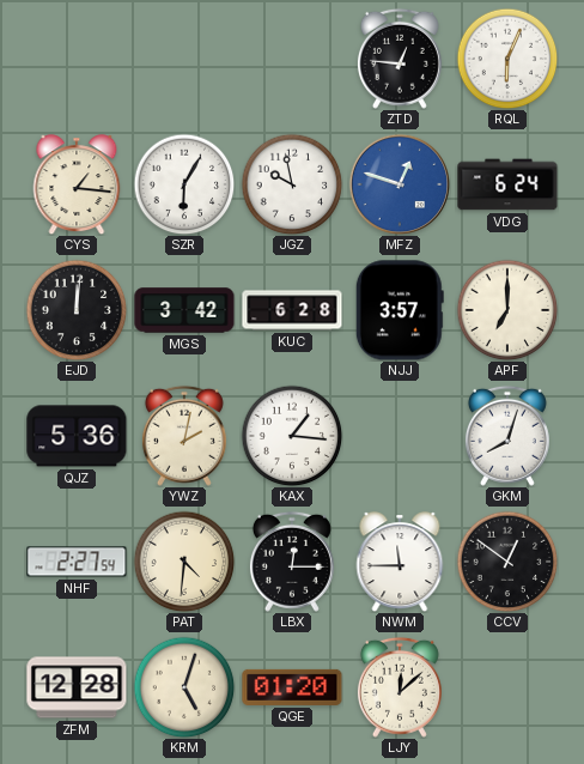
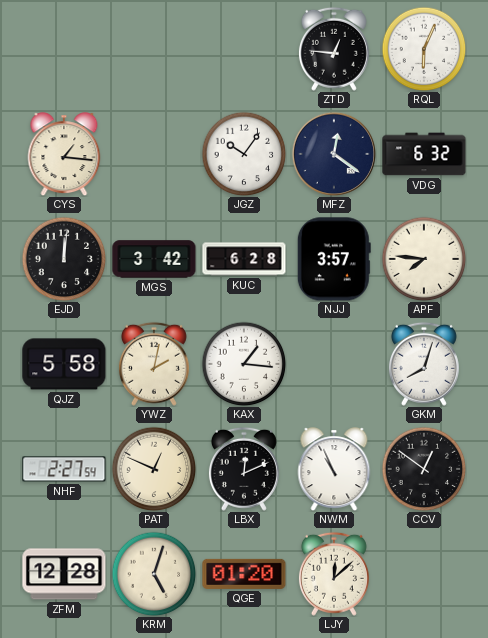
SZR: 6:05 -> none (184, 184)
JGZ: 9:58 -> 10:06 (244, 154)
MFZ: 12:48 -> 12:21 (333, 153)
MFZ dial: blue -> navy (333, 153)
VDG: 6:24 -> 6:32 (424, 154)
APF: 7:00 -> 7:46 (424, 259)
QJZ: 5:36 -> 5:58 (64, 364)
PAT: 4:31 -> 12:49 (154, 469)
LBX: 12:15 -> 12:11 (244, 469)
NWM: 11:45 -> 10:56 (334, 469)
